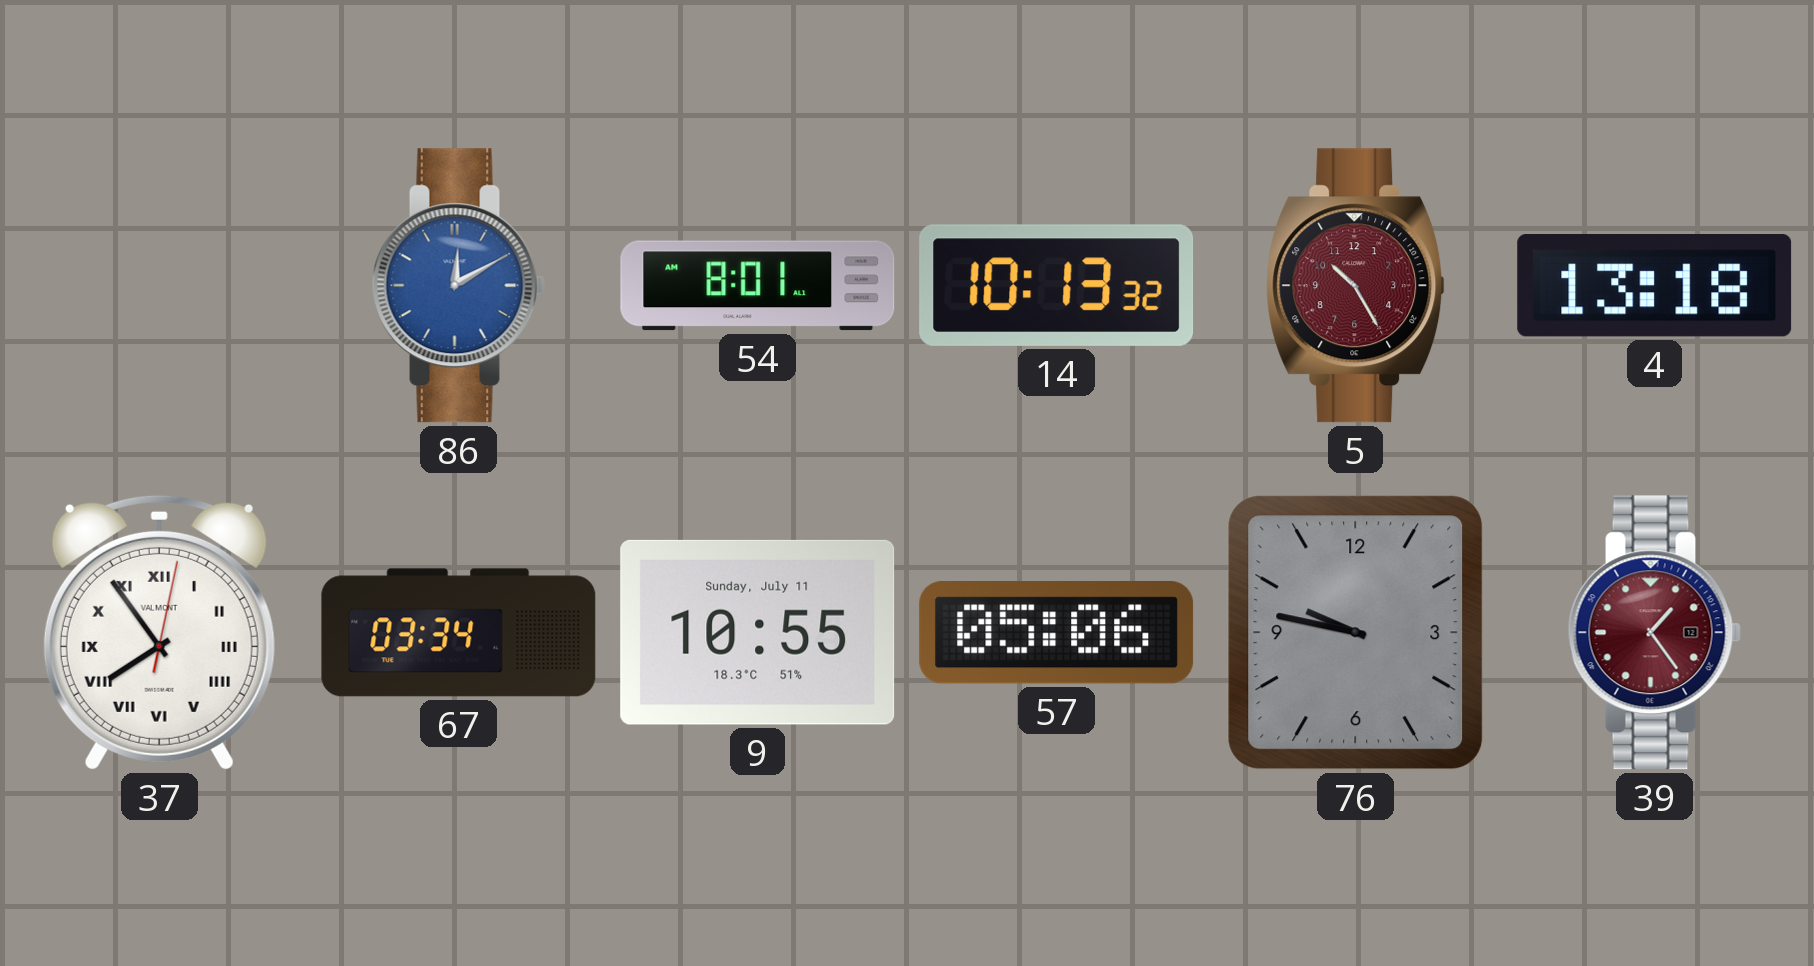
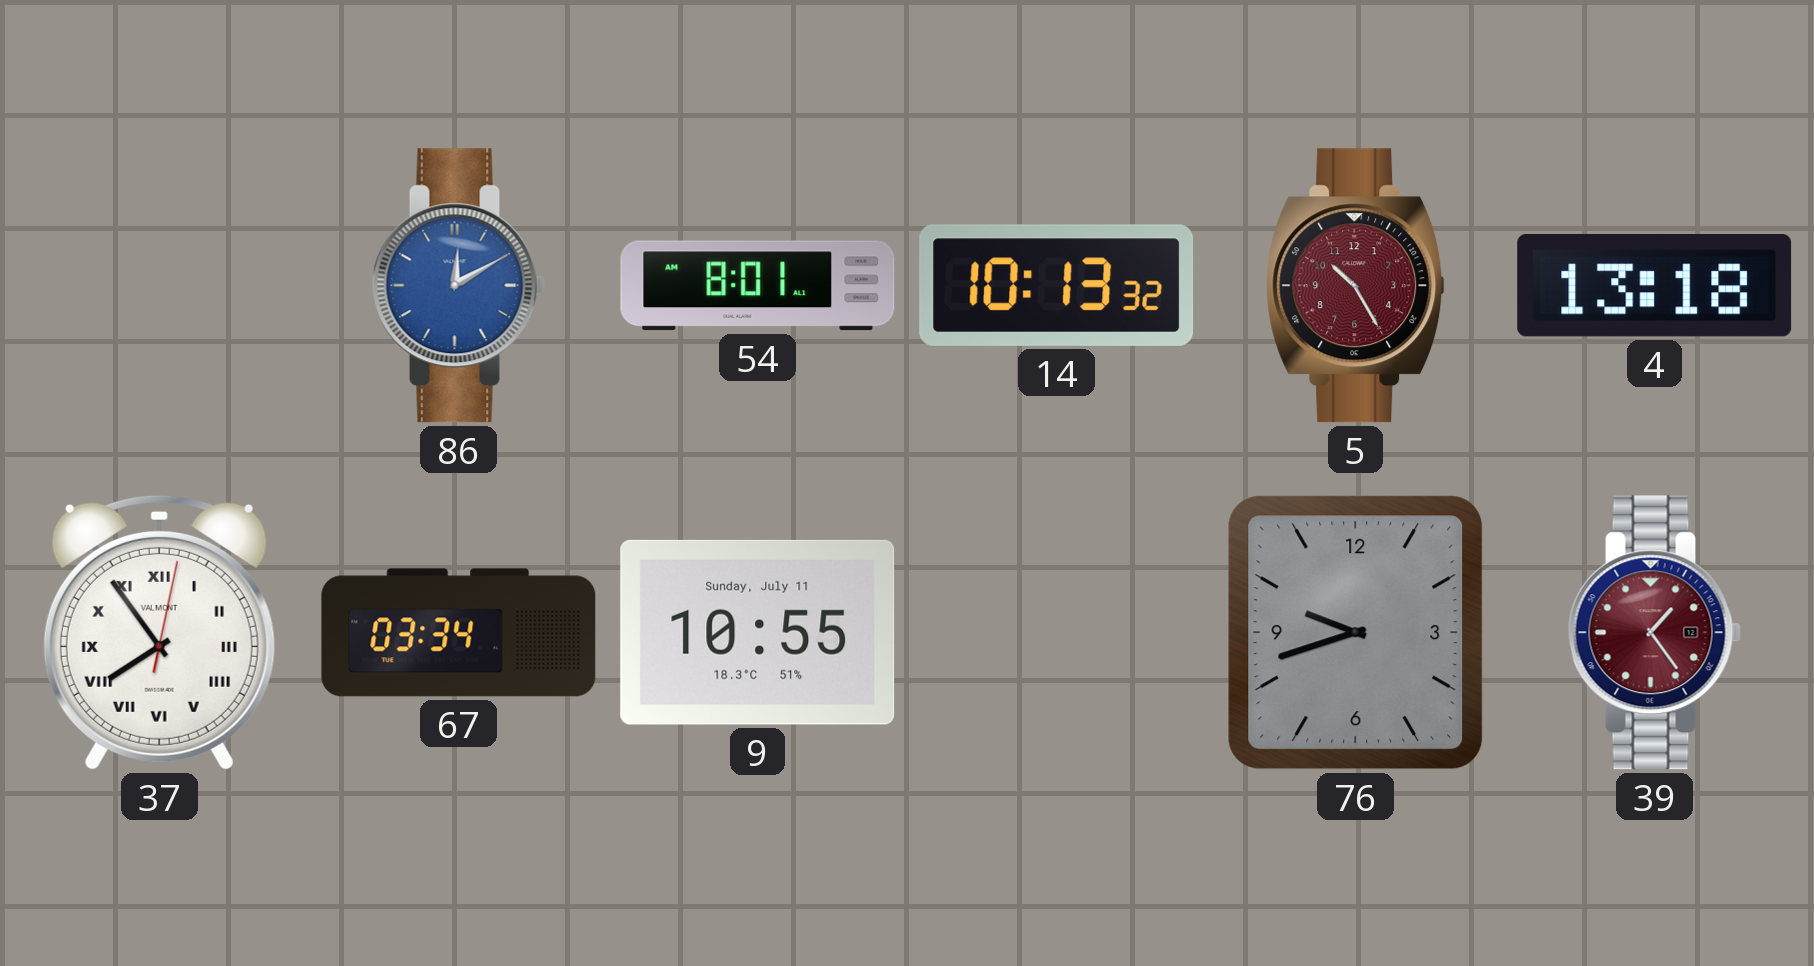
57: 05:06 -> none (1057, 632)
76: 9:47 -> 9:42 (1356, 633)
